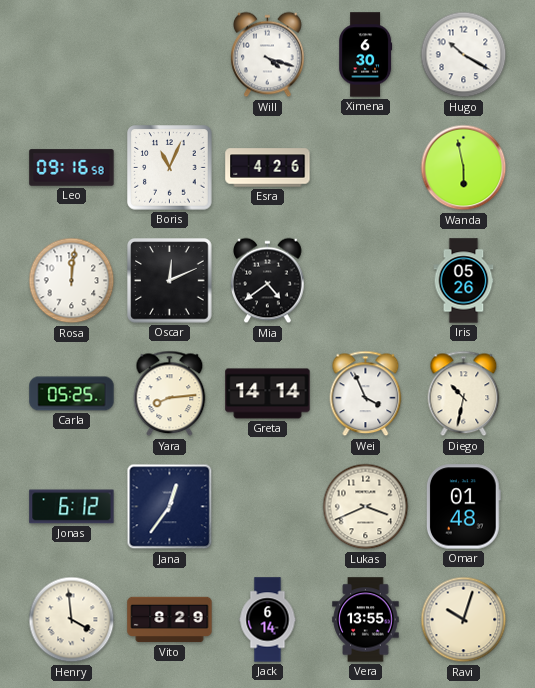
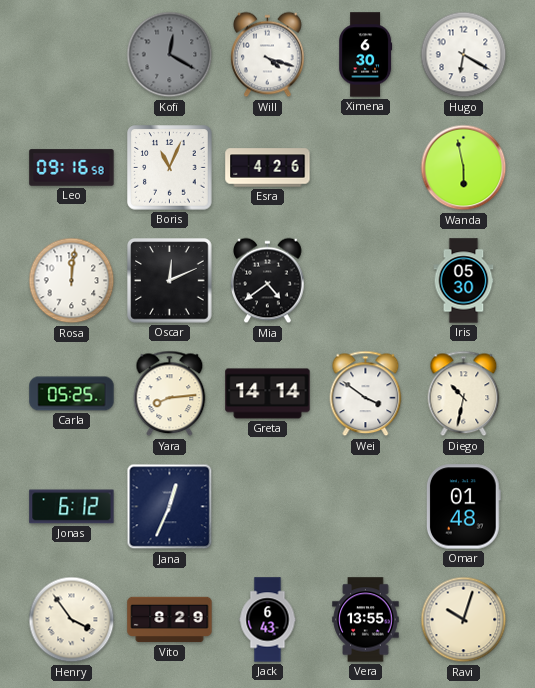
Kofi: none -> 12:20 (170, 55)
Hugo: 10:20 -> 6:20 (464, 55)
Iris: 05:26 -> 05:30 (464, 281)
Wei: 3:56 -> 3:51 (366, 394)
Jana: 12:36 -> 12:34 (170, 507)
Lukas: 3:41 -> none (366, 507)
Henry: 3:59 -> 3:54 (72, 620)
Jack: 6:14 -> 6:43 (268, 620)
